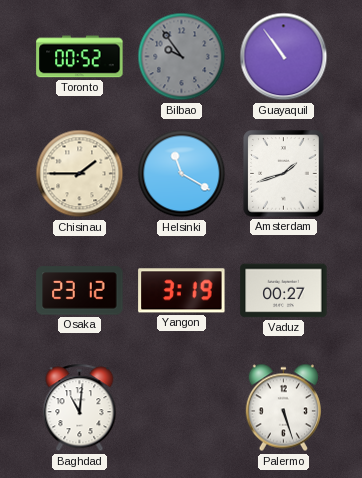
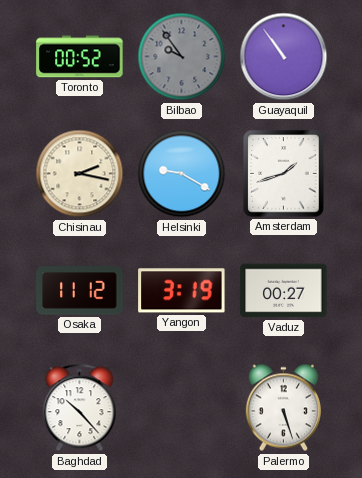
Chisinau: 1:45 -> 2:17 (80, 174)
Helsinki: 11:20 -> 9:20 (182, 174)
Osaka: 23:12 -> 11:12 (80, 291)
Baghdad: 11:01 -> 10:23 (80, 408)
